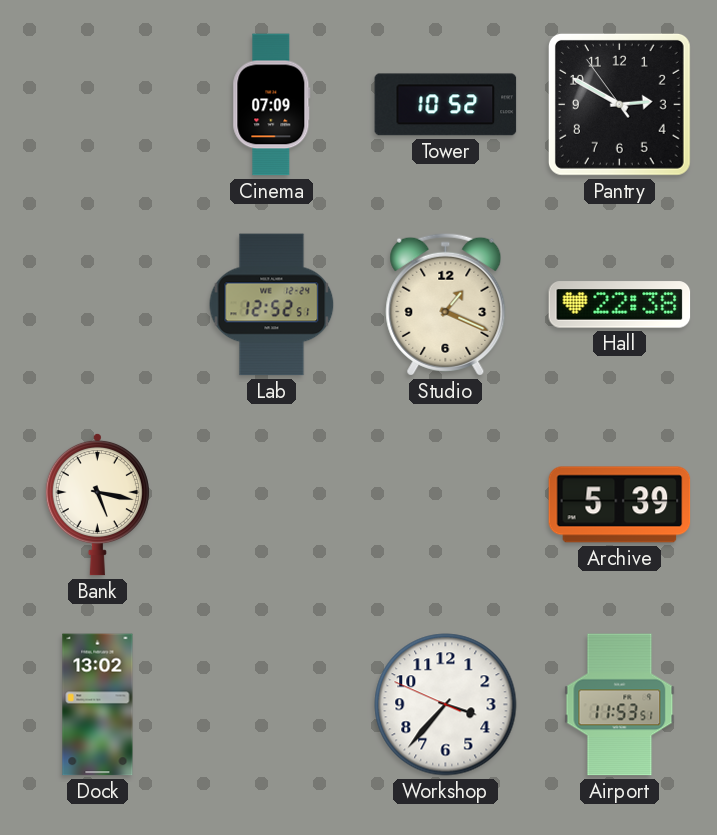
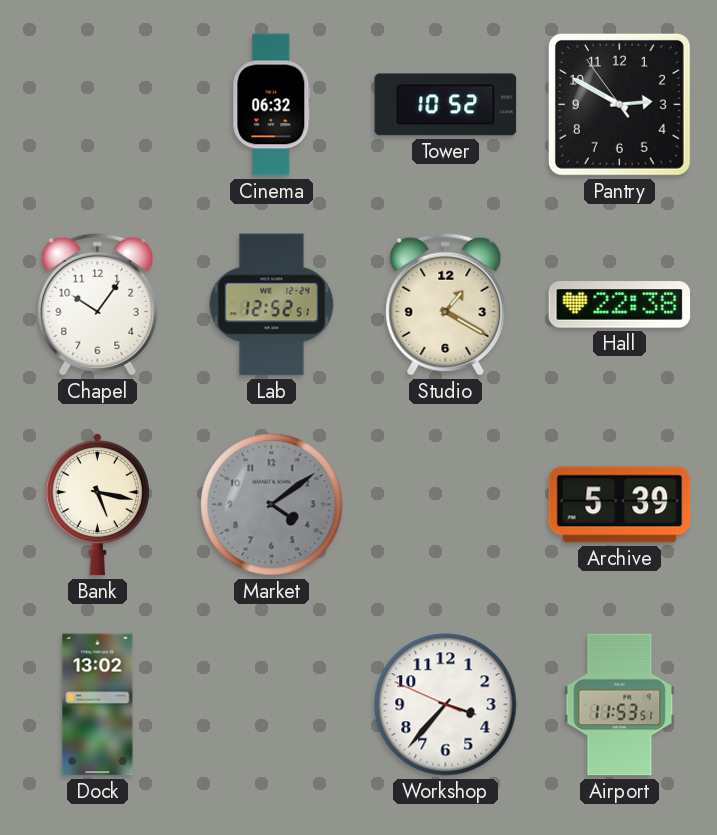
Cinema: 07:09 -> 06:32 (272, 105)
Chapel: none -> 10:06 (98, 304)
Studio: 1:19 -> 1:20 (446, 304)
Market: none -> 4:09 (272, 505)
